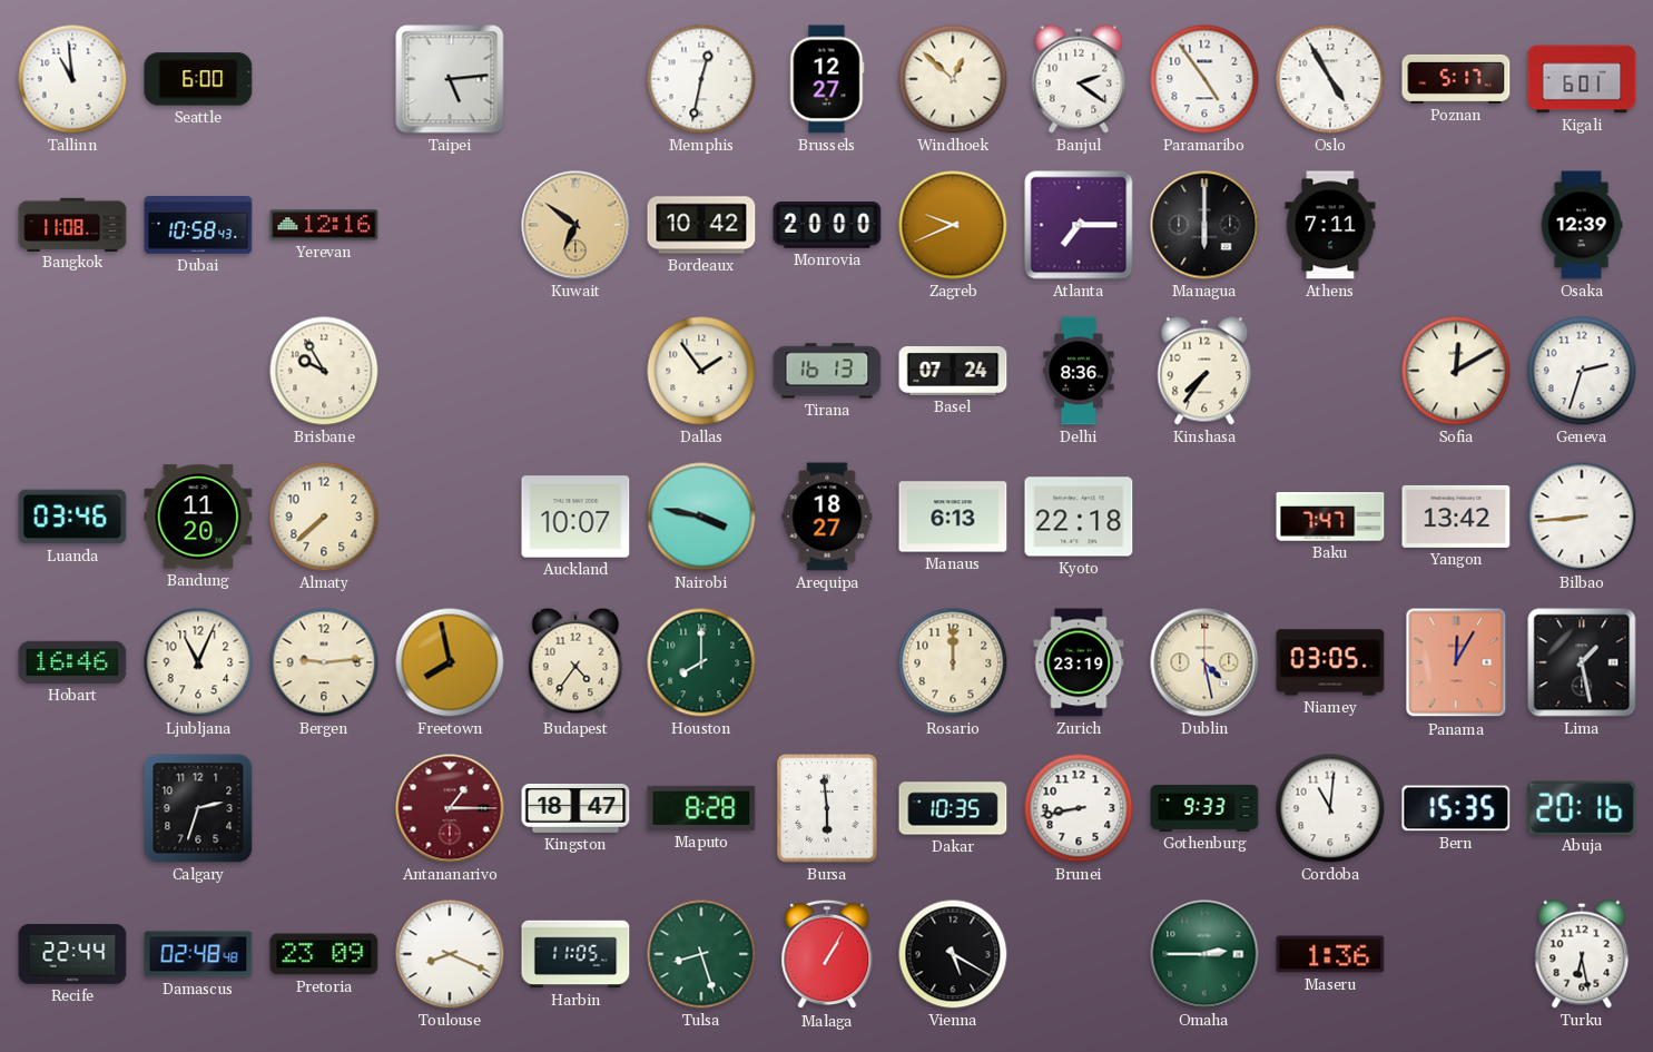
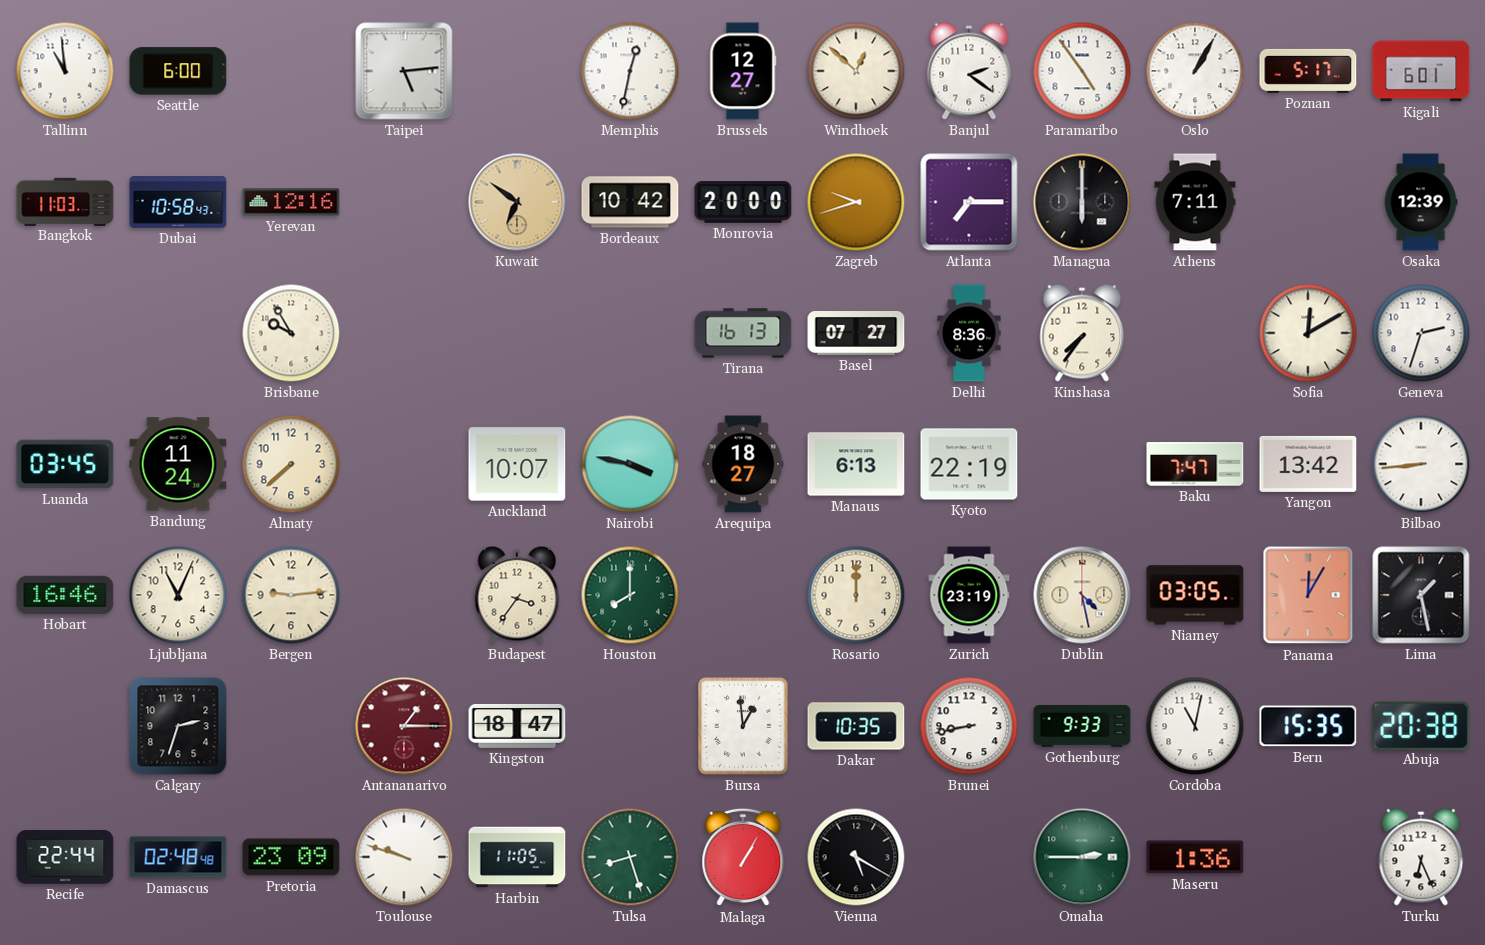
Oslo: 4:55 -> 1:05 (1195, 71)
Bangkok: 11:08 -> 11:03 (65, 201)
Zagreb: 9:41 -> 9:42 (856, 202)
Dallas: 1:54 -> none (701, 371)
Basel: 07:24 -> 07:27 (856, 334)
Luanda: 03:46 -> 03:45 (65, 464)
Bandung: 11:20 -> 11:24 (178, 464)
Kyoto: 22:18 -> 22:19 (969, 464)
Freetown: 7:58 -> none (450, 662)
Budapest: 4:36 -> 3:36 (517, 595)
Maputo: 8:28 -> none (701, 808)
Bursa: 5:59 -> 12:59 (744, 726)
Cordoba: 11:01 -> 11:02 (1195, 726)
Abuja: 20:16 -> 20:38 (1421, 725)
Toulouse: 8:19 -> 9:48 (404, 857)
Turku: 6:28 -> 6:26 (1421, 857)
